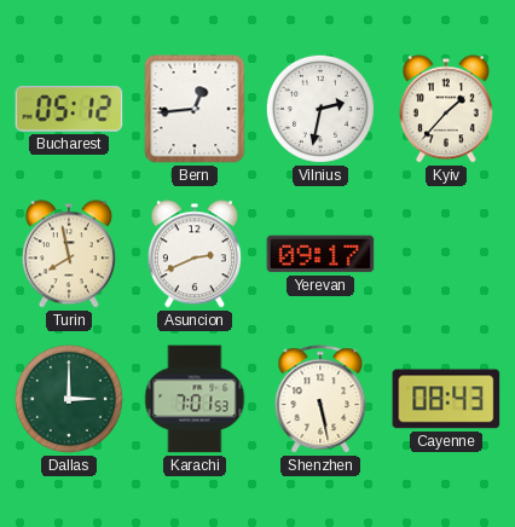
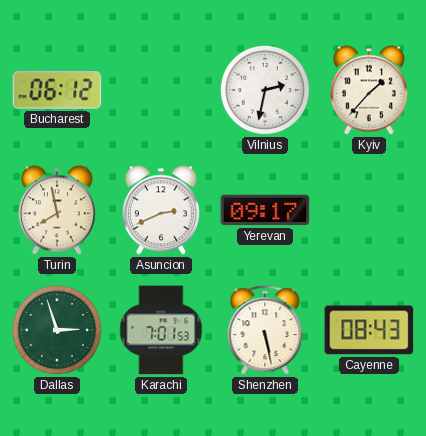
Bucharest: 05:12 -> 06:12 (57, 91)
Bern: 12:44 -> none (195, 109)
Dallas: 3:00 -> 2:57 (57, 330)
